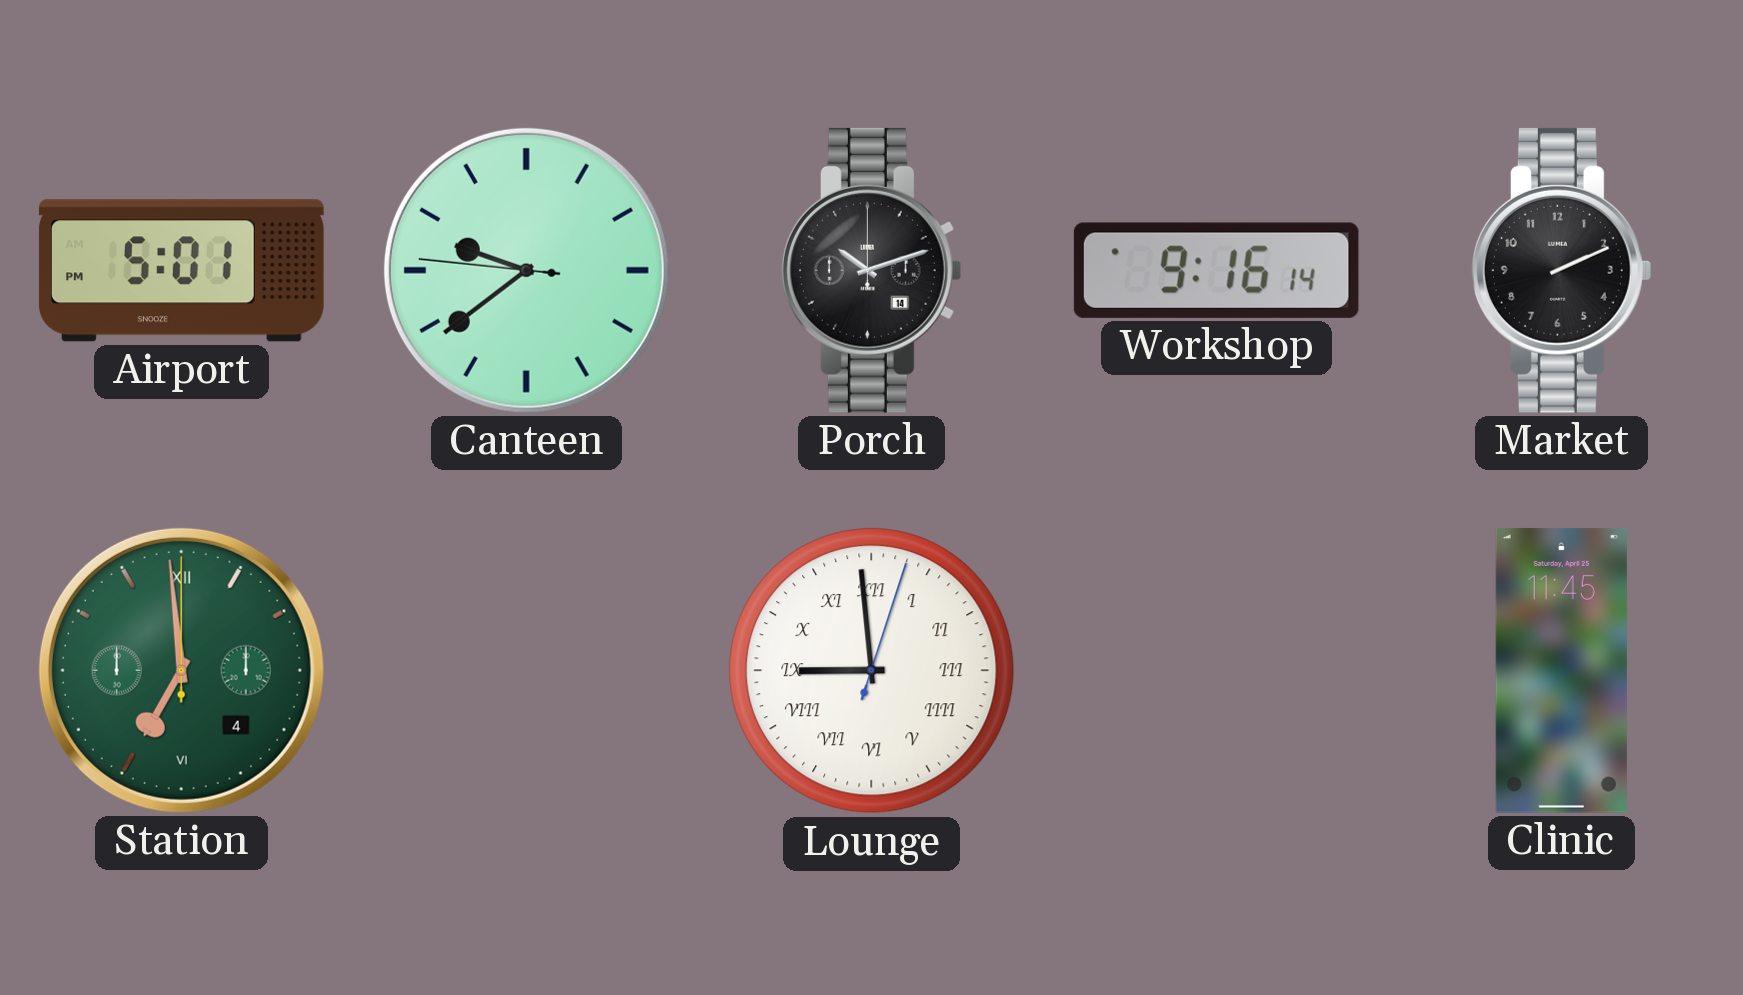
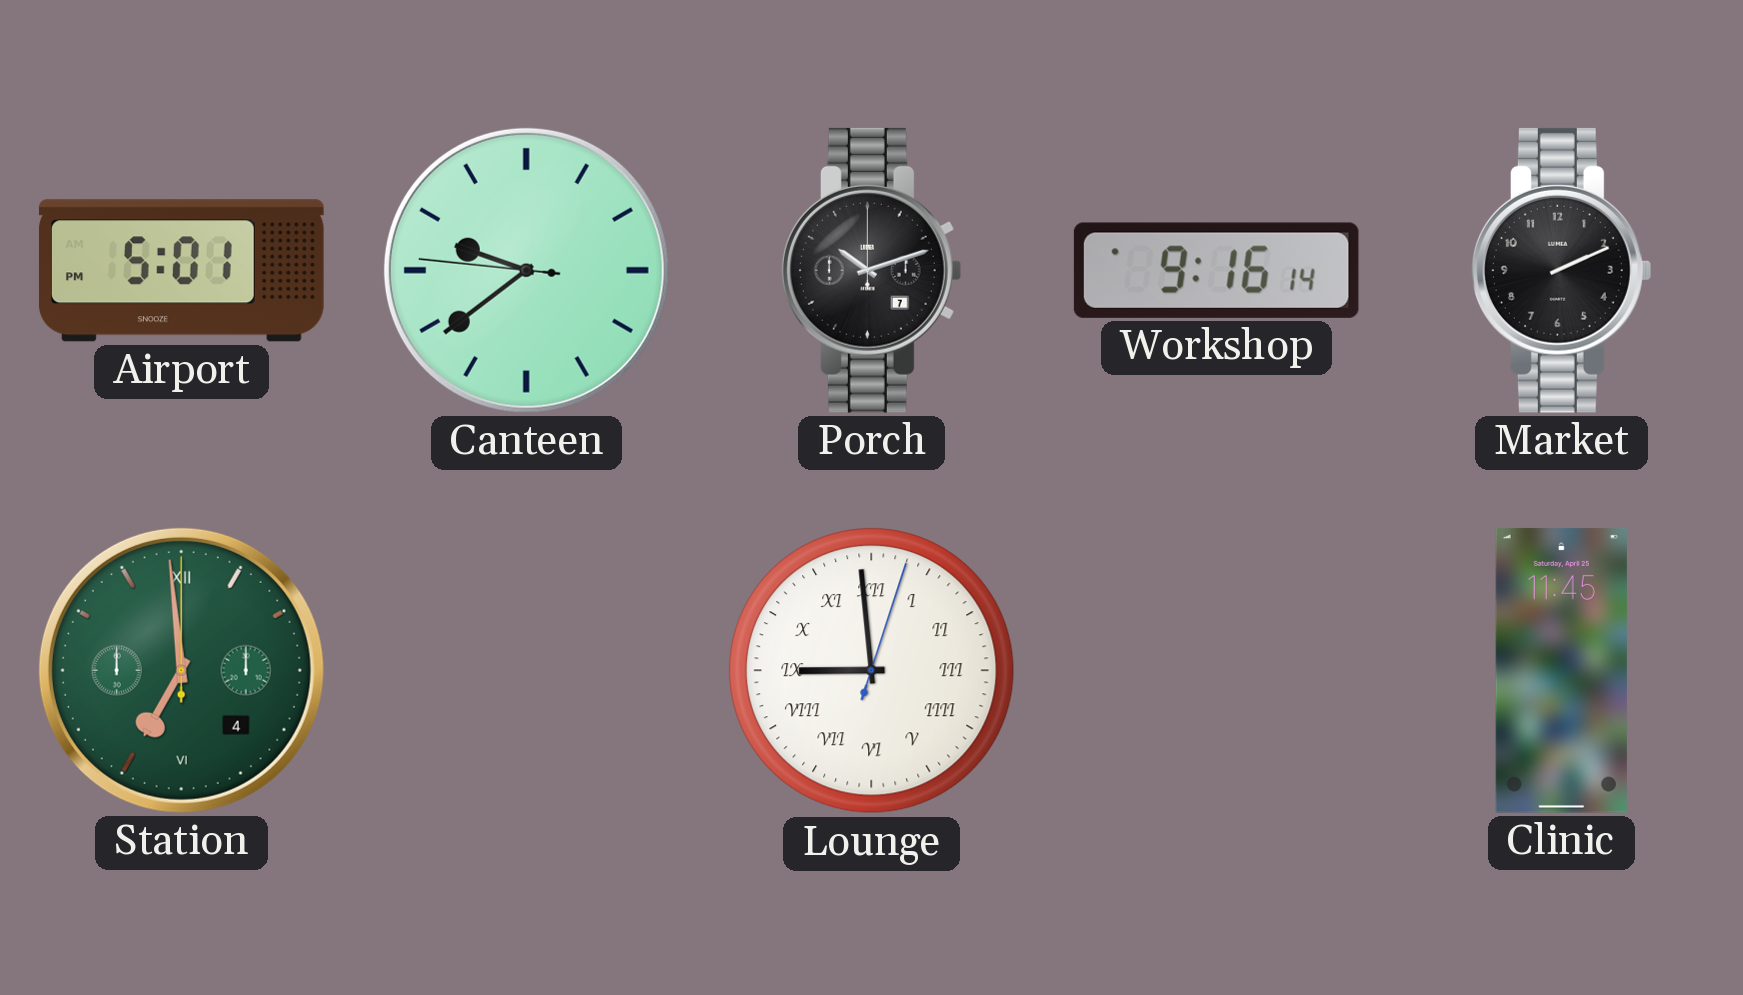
Porch date: 14 -> 7 (871, 270)
